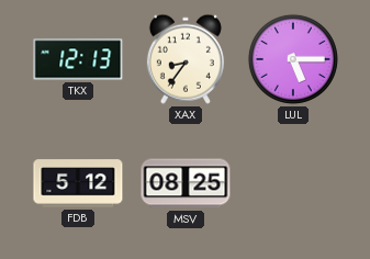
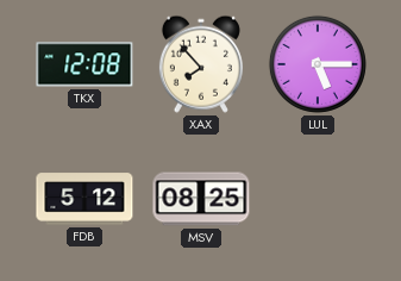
TKX: 12:13 -> 12:08 (84, 64)
XAX: 8:36 -> 7:53 (201, 64)
